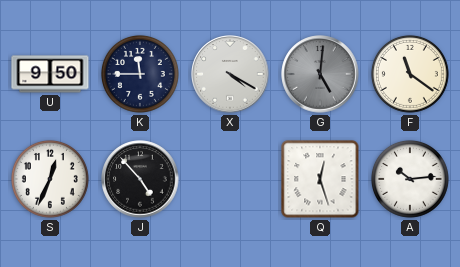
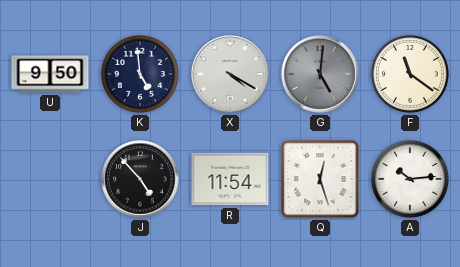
K: 11:45 -> 4:59 (140, 74)
S: 12:34 -> none (50, 179)
R: none -> 11:54 (230, 179)
